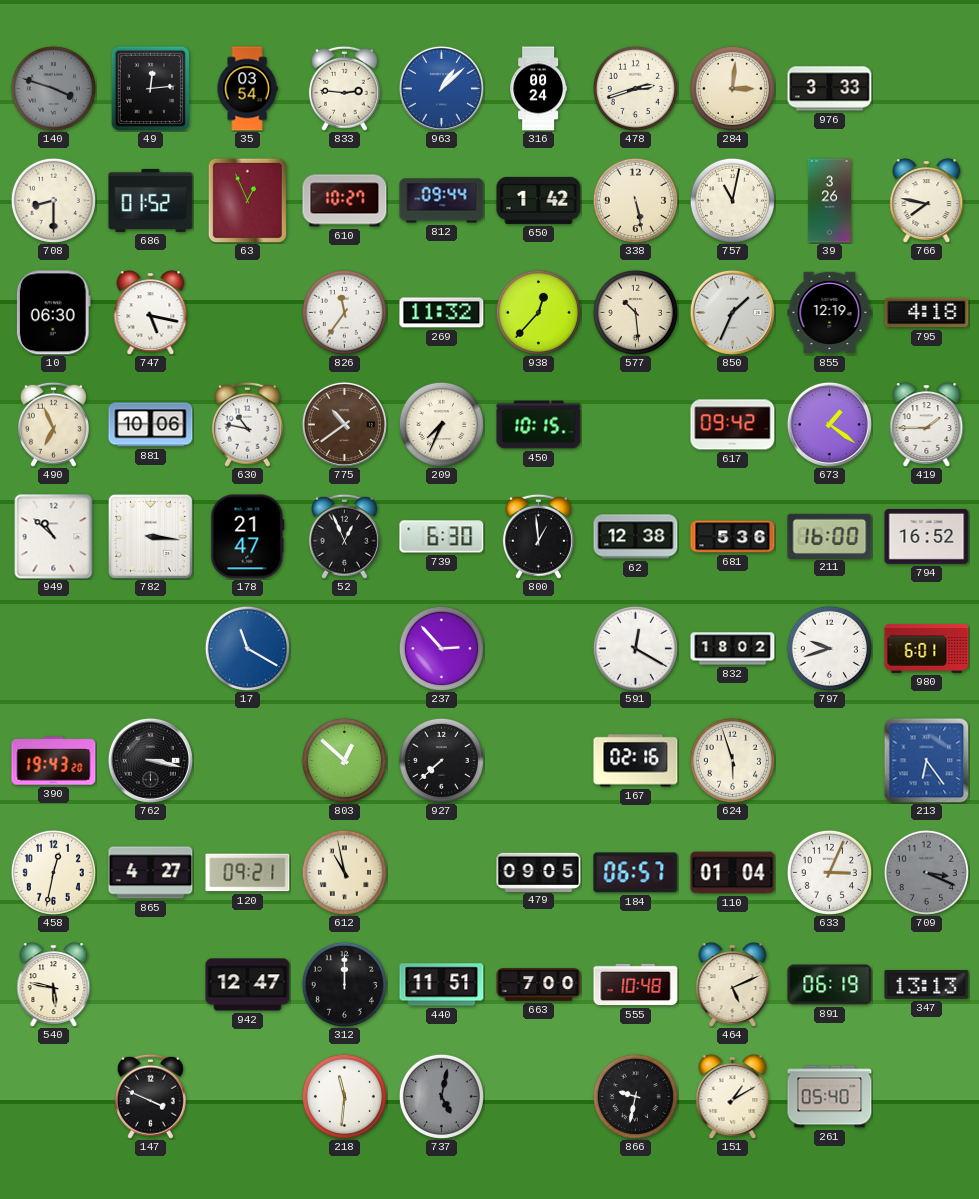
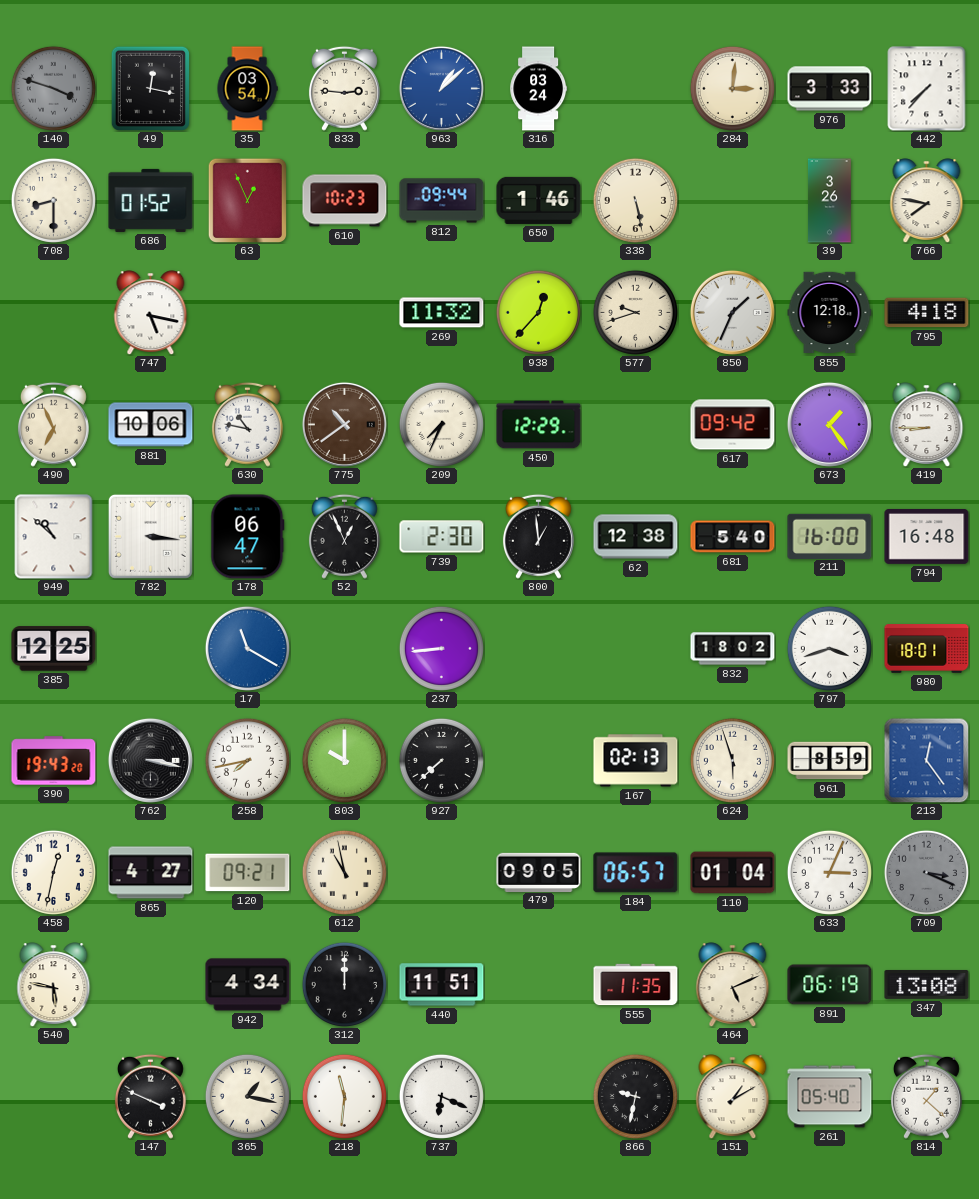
49: 12:14 -> 12:17 (150, 88)
316: 00:24 -> 03:24 (539, 89)
478: 2:42 -> none (635, 88)
442: none -> 7:37 (927, 89)
610: 10:27 -> 10:23 (345, 201)
650: 1:42 -> 1:46 (539, 200)
757: 11:02 -> none (732, 200)
10: 06:30 -> none (53, 313)
826: 11:36 -> none (344, 312)
577: 10:29 -> 9:42 (635, 312)
855: 12:19 -> 12:18 (830, 313)
450: 10:15 -> 12:29 (539, 425)
673: 1:21 -> 1:24 (829, 424)
419: 1:45 -> 8:45 (927, 424)
178: 21:47 -> 06:47 (248, 537)
739: 6:30 -> 2:30 (442, 537)
681: 5:36 -> 5:40 (733, 537)
794: 16:52 -> 16:48 (927, 536)
385: none -> 12:25 (54, 649)
237: 2:53 -> 8:44 (441, 648)
591: 12:20 -> none (635, 648)
797: 9:42 -> 3:42 (829, 648)
980: 6:01 -> 18:01 (927, 649)
258: none -> 7:43 (247, 760)
803: 12:52 -> 10:00 (344, 760)
167: 02:16 -> 02:13 (636, 761)
961: none -> 8:59 (830, 761)
213: 6:24 -> 12:24 (926, 760)
942: 12:47 -> 4:34 (248, 985)
663: 7:00 -> none (539, 985)
555: 10:48 -> 11:35 (636, 985)
347: 13:13 -> 13:08 (927, 984)
365: none -> 1:17 (247, 1096)
737: 5:02 -> 6:19 (441, 1096)
737 dial: grey -> white (441, 1096)
814: none -> 1:22 (926, 1096)
